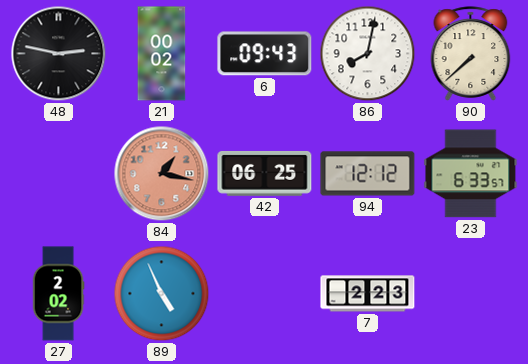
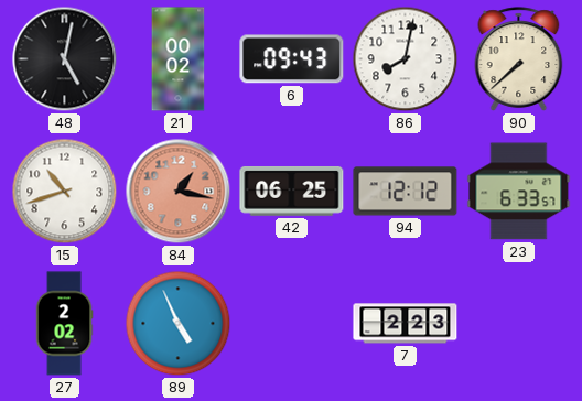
48: 2:47 -> 5:02 (65, 59)
15: none -> 10:42 (65, 192)
